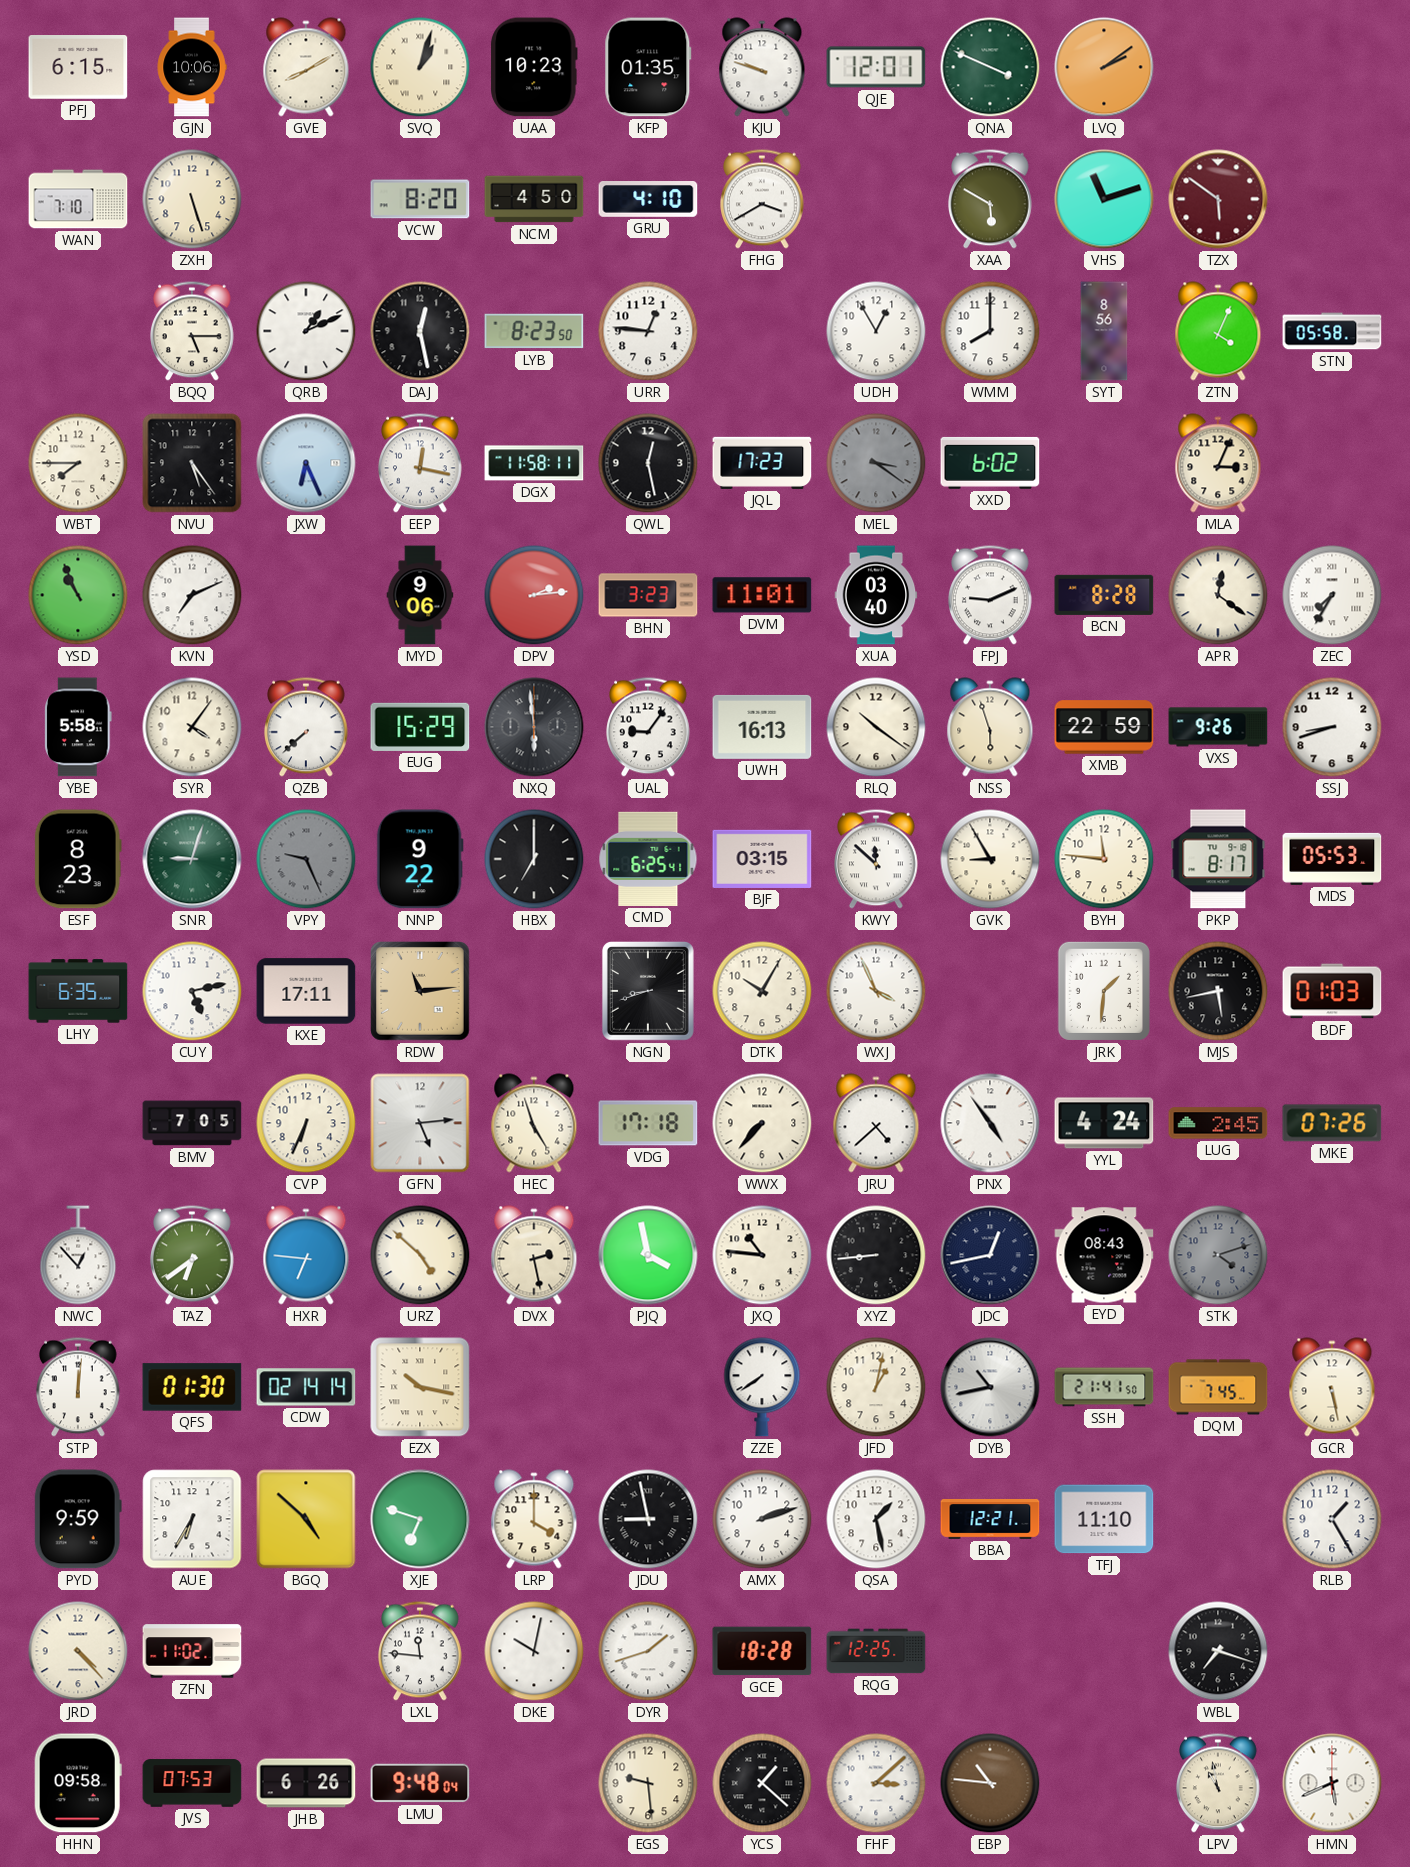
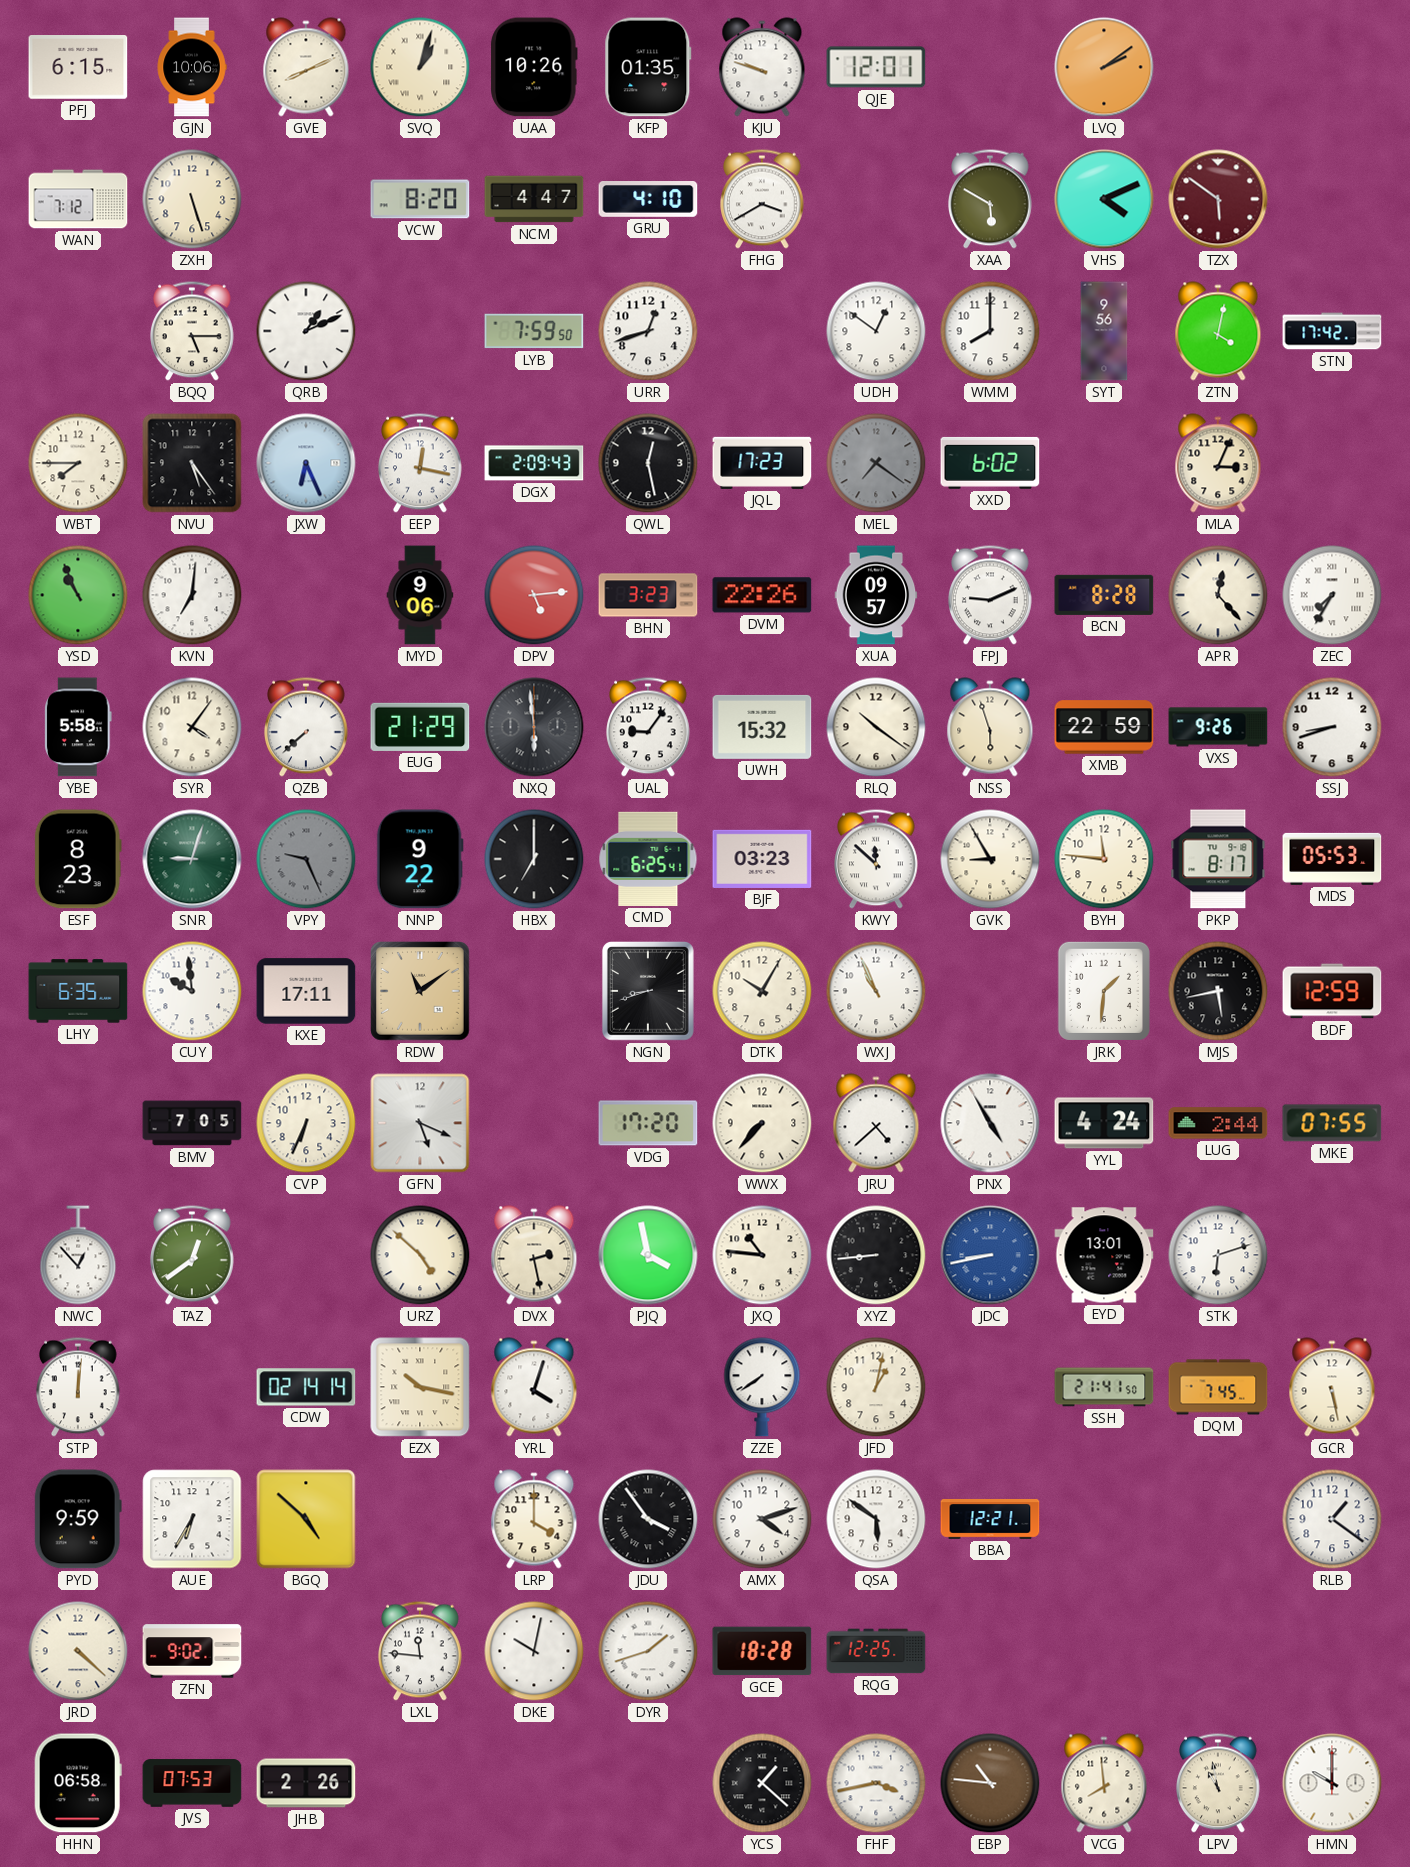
GVE: 8:10 -> 8:11 (306, 67)
UAA: 10:23 -> 10:26 (535, 67)
QNA: 3:49 -> none (990, 67)
WAN: 7:10 -> 7:12 (78, 199)
NCM: 4:50 -> 4:47 (534, 199)
VHS: 11:12 -> 4:11 (1104, 199)
DAJ: 12:28 -> none (420, 331)
LYB: 8:23 -> 7:59 (534, 331)
URR: 12:46 -> 12:42 (648, 331)
UDH: 12:55 -> 12:51 (876, 331)
SYT: 8:56 -> 9:56 (1104, 331)
ZTN: 4:04 -> 4:02 (1218, 331)
STN: 05:58 -> 17:42 (1332, 331)
DGX: 11:58 -> 2:09 (534, 463)
MEL: 3:21 -> 7:21 (876, 463)
KVN: 7:11 -> 7:01 (192, 595)
DPV: 2:14 -> 5:14 (534, 595)
DVM: 11:01 -> 22:26 (762, 595)
XUA: 03:40 -> 09:57 (876, 595)
APR: 12:21 -> 12:23 (1218, 595)
EUG: 15:29 -> 21:29 (420, 727)
UWH: 16:13 -> 15:32 (762, 727)
BJF: 03:15 -> 03:23 (762, 859)
CUY: 5:13 -> 9:59 (192, 991)
RDW: 11:14 -> 11:09 (420, 991)
WXJ: 3:56 -> 10:56 (876, 991)
BDF: 01:03 -> 12:59 (1332, 991)
GFN: 5:14 -> 5:19 (420, 1123)
HEC: 4:57 -> none (534, 1123)
VDG: 17:18 -> 17:20 (648, 1123)
PNX: 4:54 -> 4:55 (990, 1123)
LUG: 2:45 -> 2:44 (1218, 1123)
MKE: 07:26 -> 07:55 (1332, 1123)
TAZ: 6:39 -> 12:39 (193, 1255)
HXR: 6:46 -> none (306, 1255)
JDC: 12:43 -> 8:43 (990, 1255)
JDC dial: navy -> blue (990, 1255)
EYD: 08:43 -> 13:01 (1104, 1255)
STK: 4:12 -> 6:12 (1218, 1255)
STK dial: grey -> white (1218, 1255)
QFS: 01:30 -> none (192, 1387)
YRL: none -> 4:03 (534, 1387)
DYB: 10:43 -> none (990, 1387)
XJE: 6:48 -> none (420, 1519)
JDU: 8:58 -> 3:54 (648, 1519)
AMX: 2:12 -> 4:12 (762, 1519)
QSA: 1:28 -> 5:51 (876, 1519)
TFJ: 11:10 -> none (1104, 1519)
RLB: 1:25 -> 1:21 (1332, 1519)
JRD: 4:23 -> 4:22 (78, 1651)
ZFN: 11:02 -> 9:02 (192, 1651)
WBL: 7:18 -> none (1218, 1651)
HHN: 09:58 -> 06:58 (78, 1783)
JHB: 6:26 -> 2:26 (306, 1783)
LMU: 9:48 -> none (420, 1783)
EGS: 9:29 -> none (648, 1783)
FHF: 3:08 -> 3:43 (876, 1783)
VCG: none -> 7:59 (1104, 1783)
HMN: 5:41 -> 10:00 (1332, 1783)
